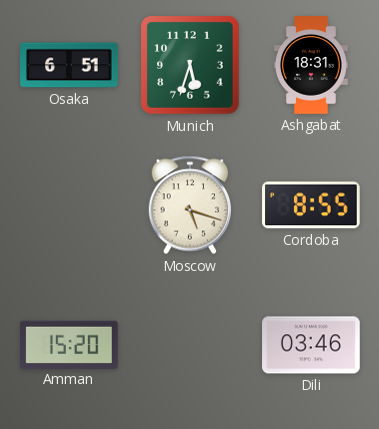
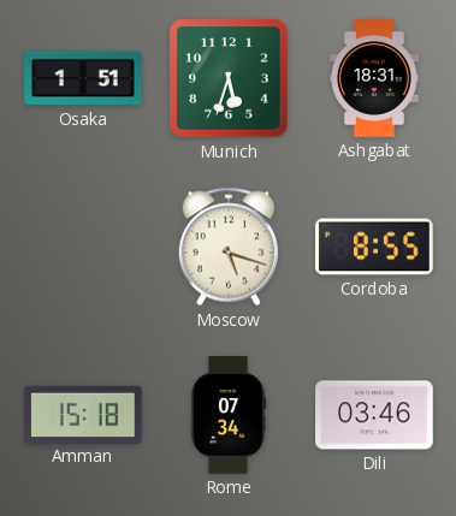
Osaka: 6:51 -> 1:51 (83, 78)
Amman: 15:20 -> 15:18 (83, 414)
Rome: none -> 07:34 (229, 415)
